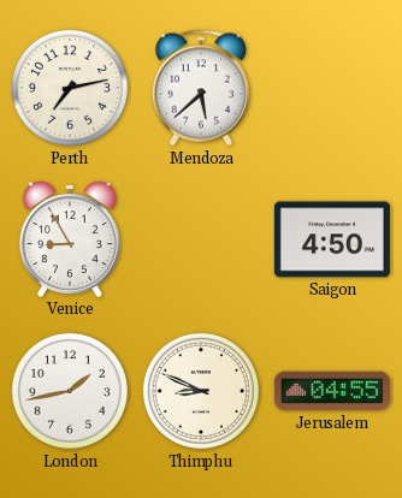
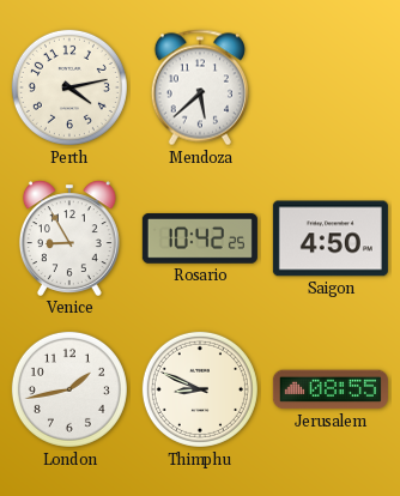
Perth: 7:13 -> 4:13 (69, 87)
Rosario: none -> 10:42 (200, 240)
Jerusalem: 04:55 -> 08:55 (331, 389)
